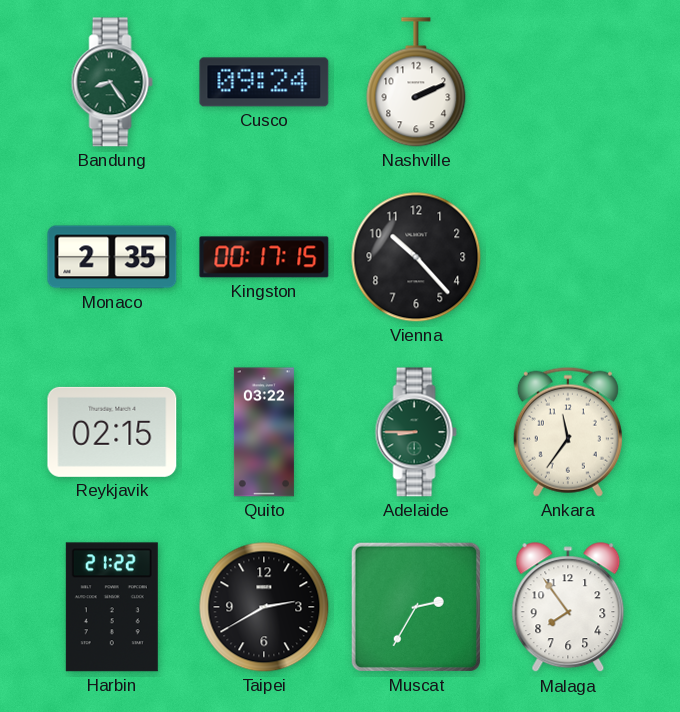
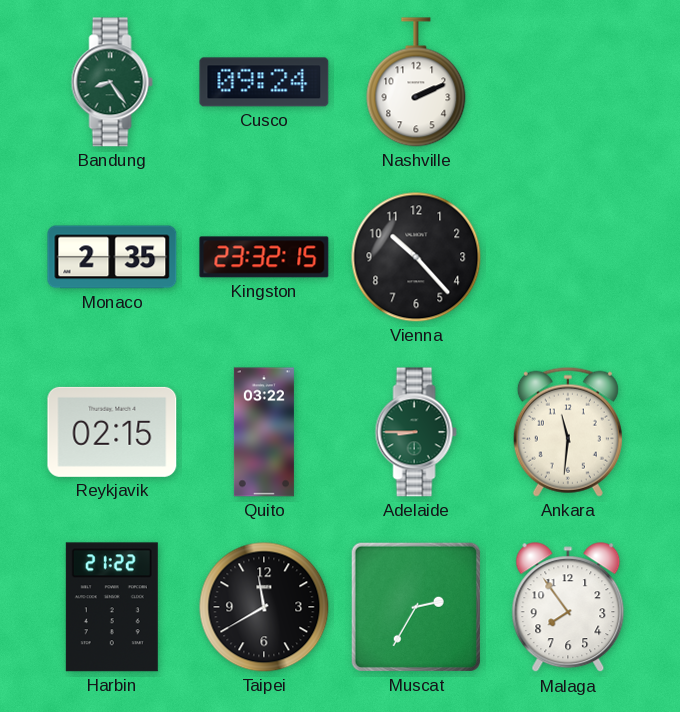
Kingston: 00:17 -> 23:32 (264, 257)
Ankara: 11:36 -> 11:31 (568, 432)
Taipei: 2:40 -> 11:40 (264, 607)
